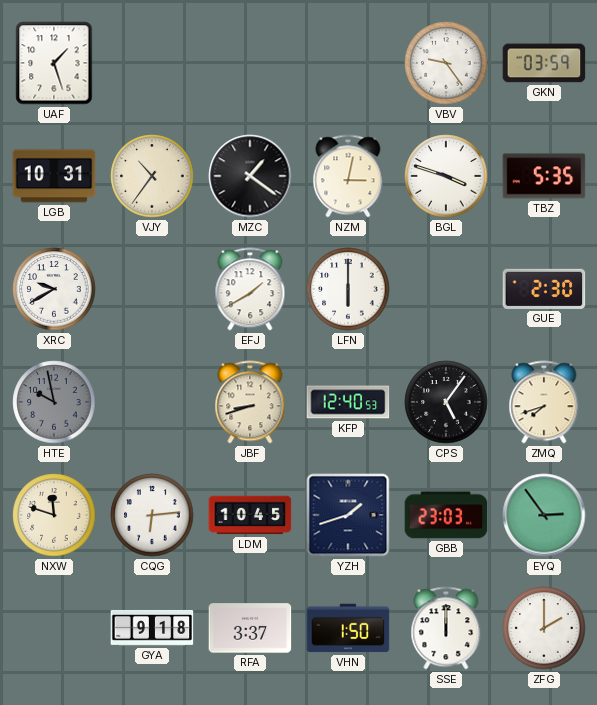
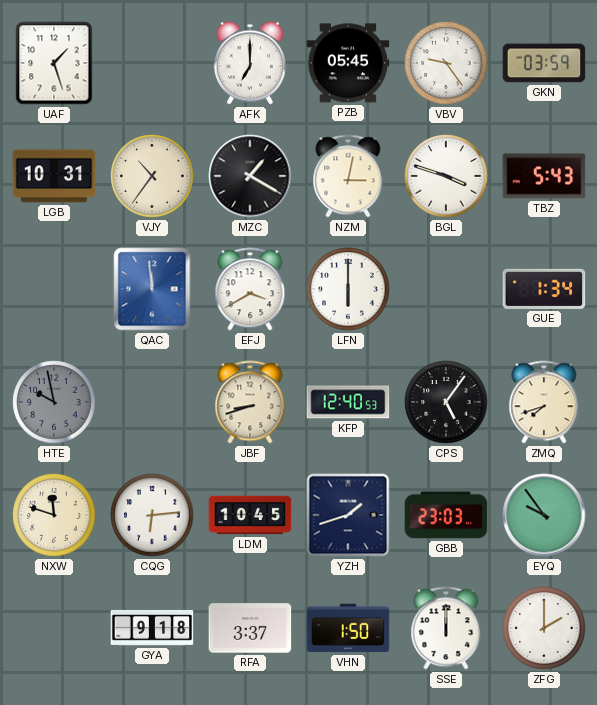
AFK: none -> 7:00 (250, 63)
PZB: none -> 05:45 (348, 63)
MZC: 1:21 -> 1:20 (250, 176)
TBZ: 5:35 -> 5:43 (544, 176)
XRC: 9:40 -> none (54, 289)
QAC: none -> 11:59 (152, 289)
EFJ: 1:40 -> 3:40 (250, 289)
GUE: 2:30 -> 1:34 (544, 289)
EYQ: 2:54 -> 9:54 (544, 515)
